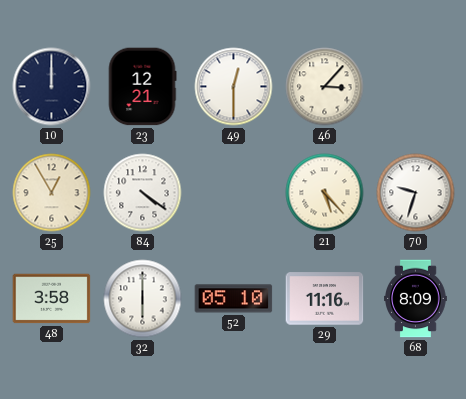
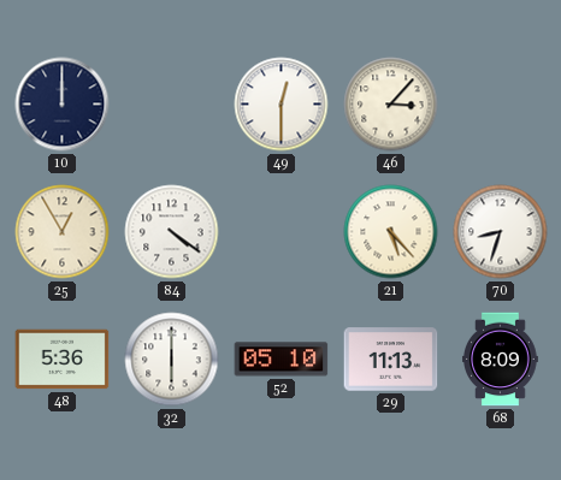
23: 12:21 -> none (142, 87)
70: 9:33 -> 8:33 (501, 232)
48: 3:58 -> 5:36 (63, 360)
29: 11:16 -> 11:13 (391, 360)
